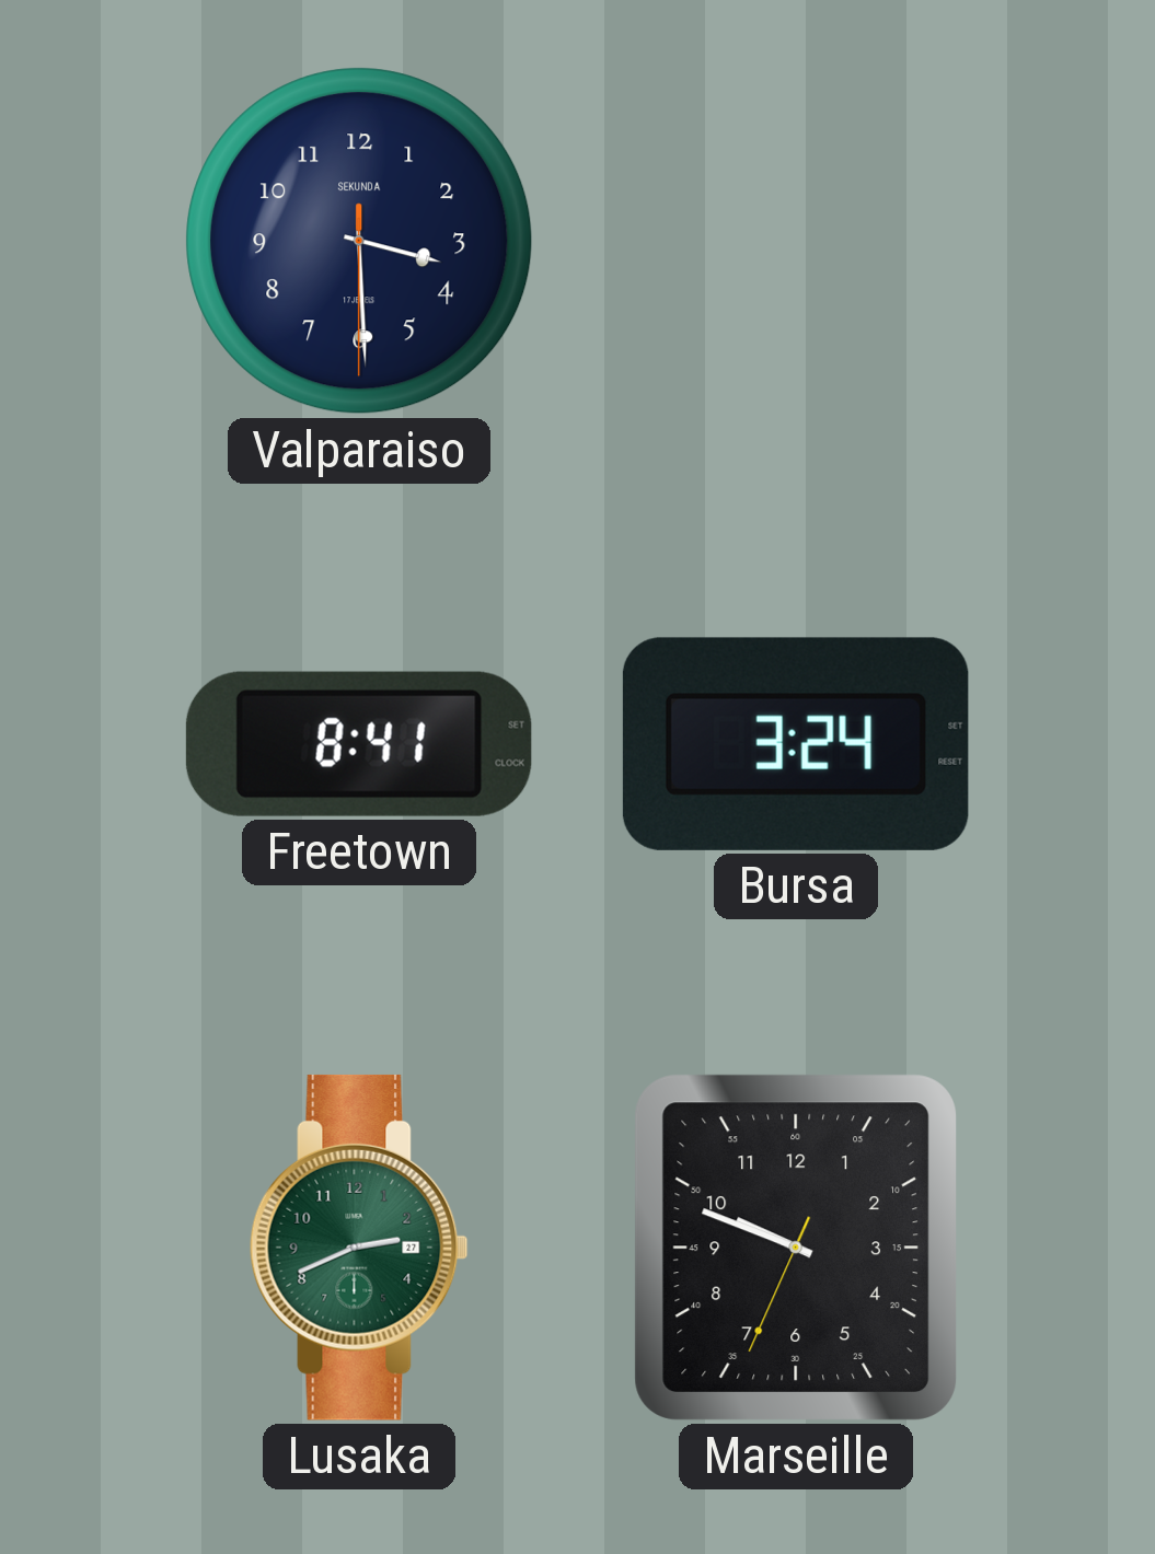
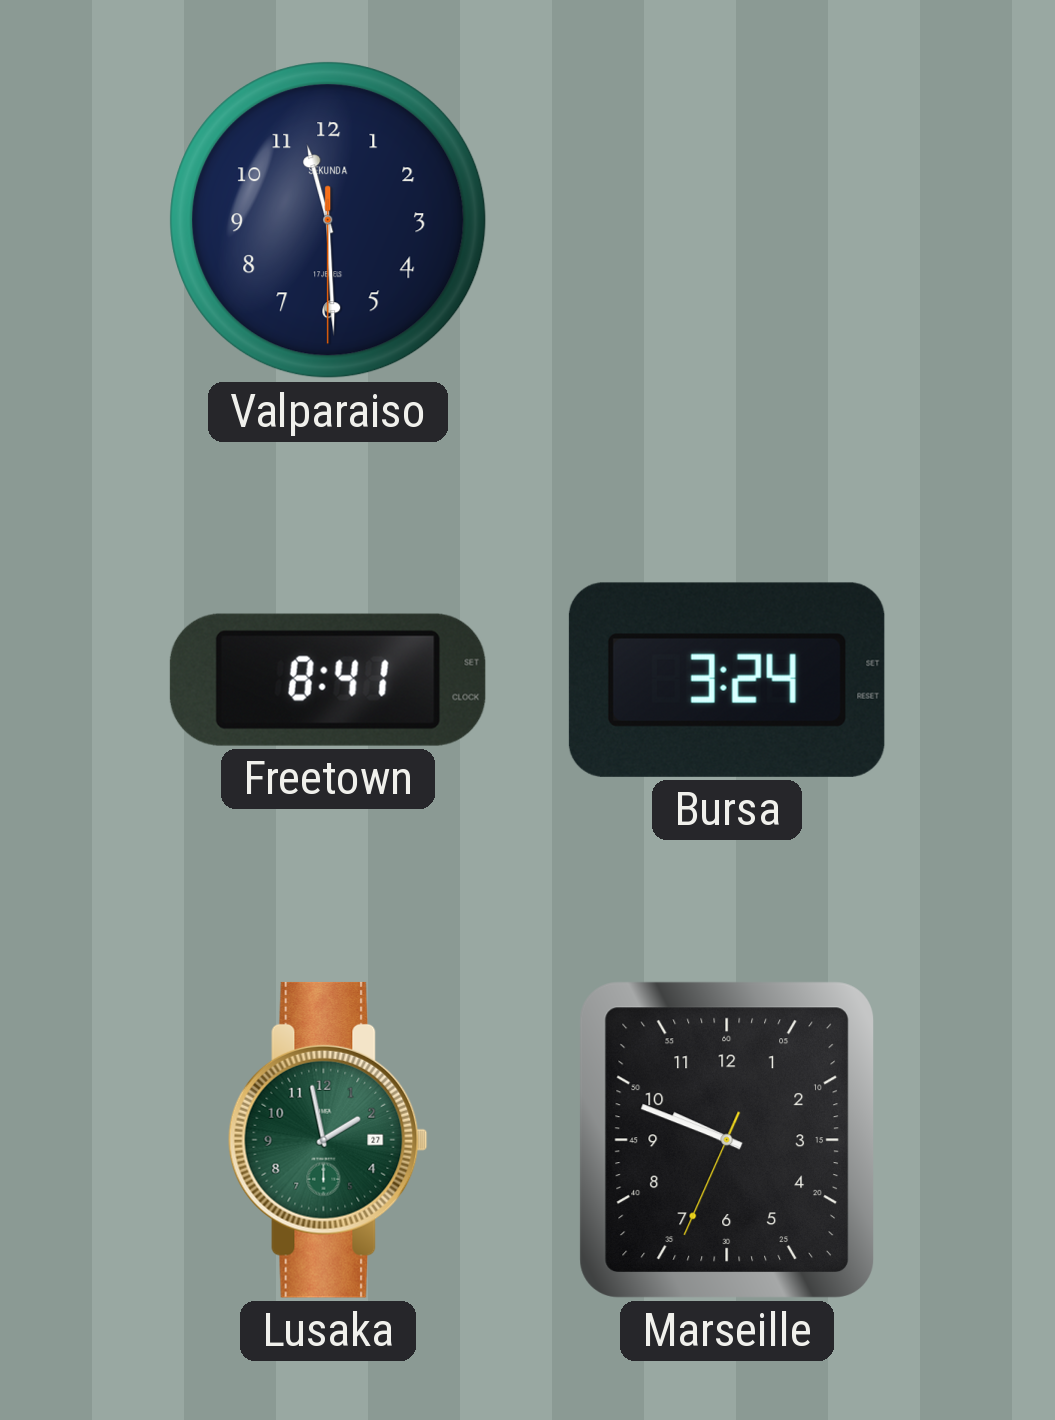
Valparaiso: 3:29 -> 11:29 (328, 220)
Lusaka: 2:41 -> 1:58 (328, 1140)
